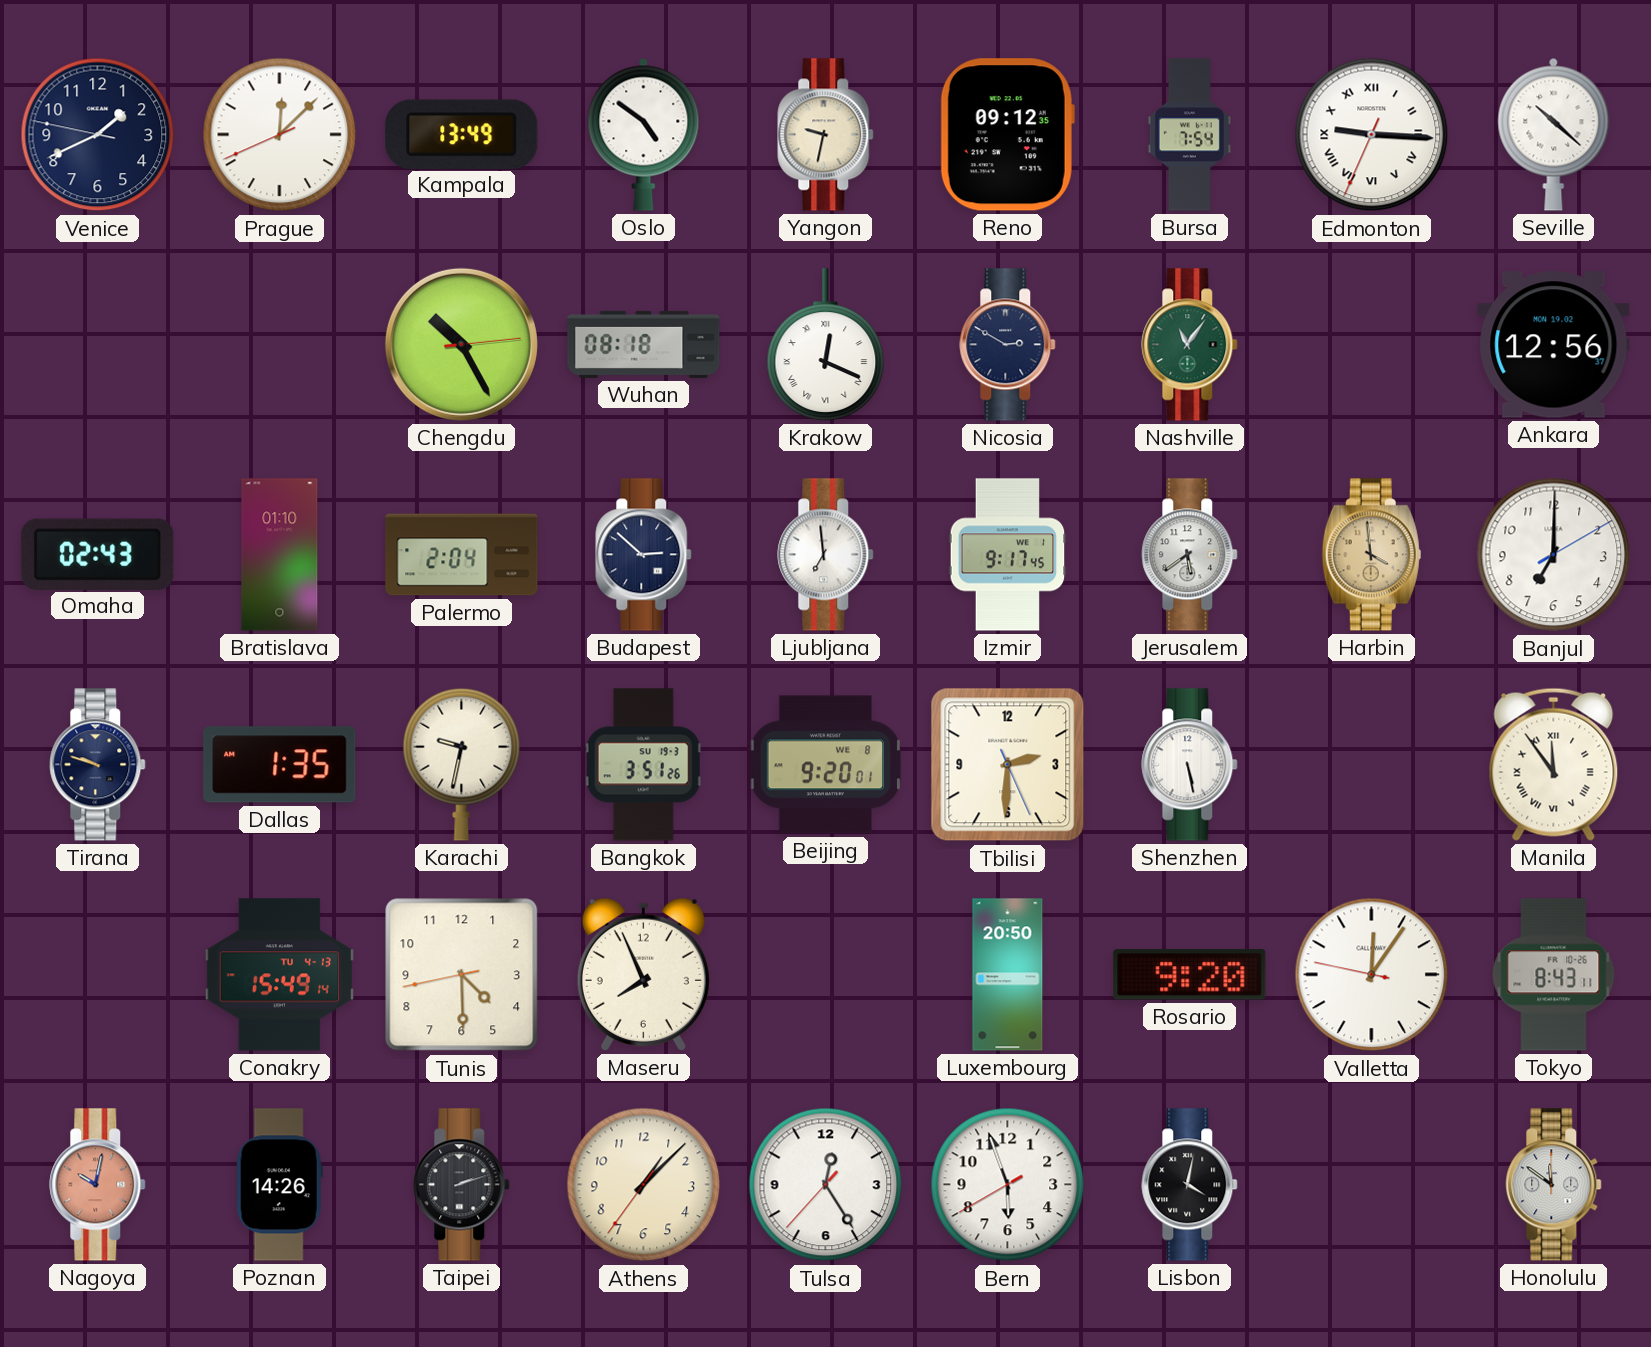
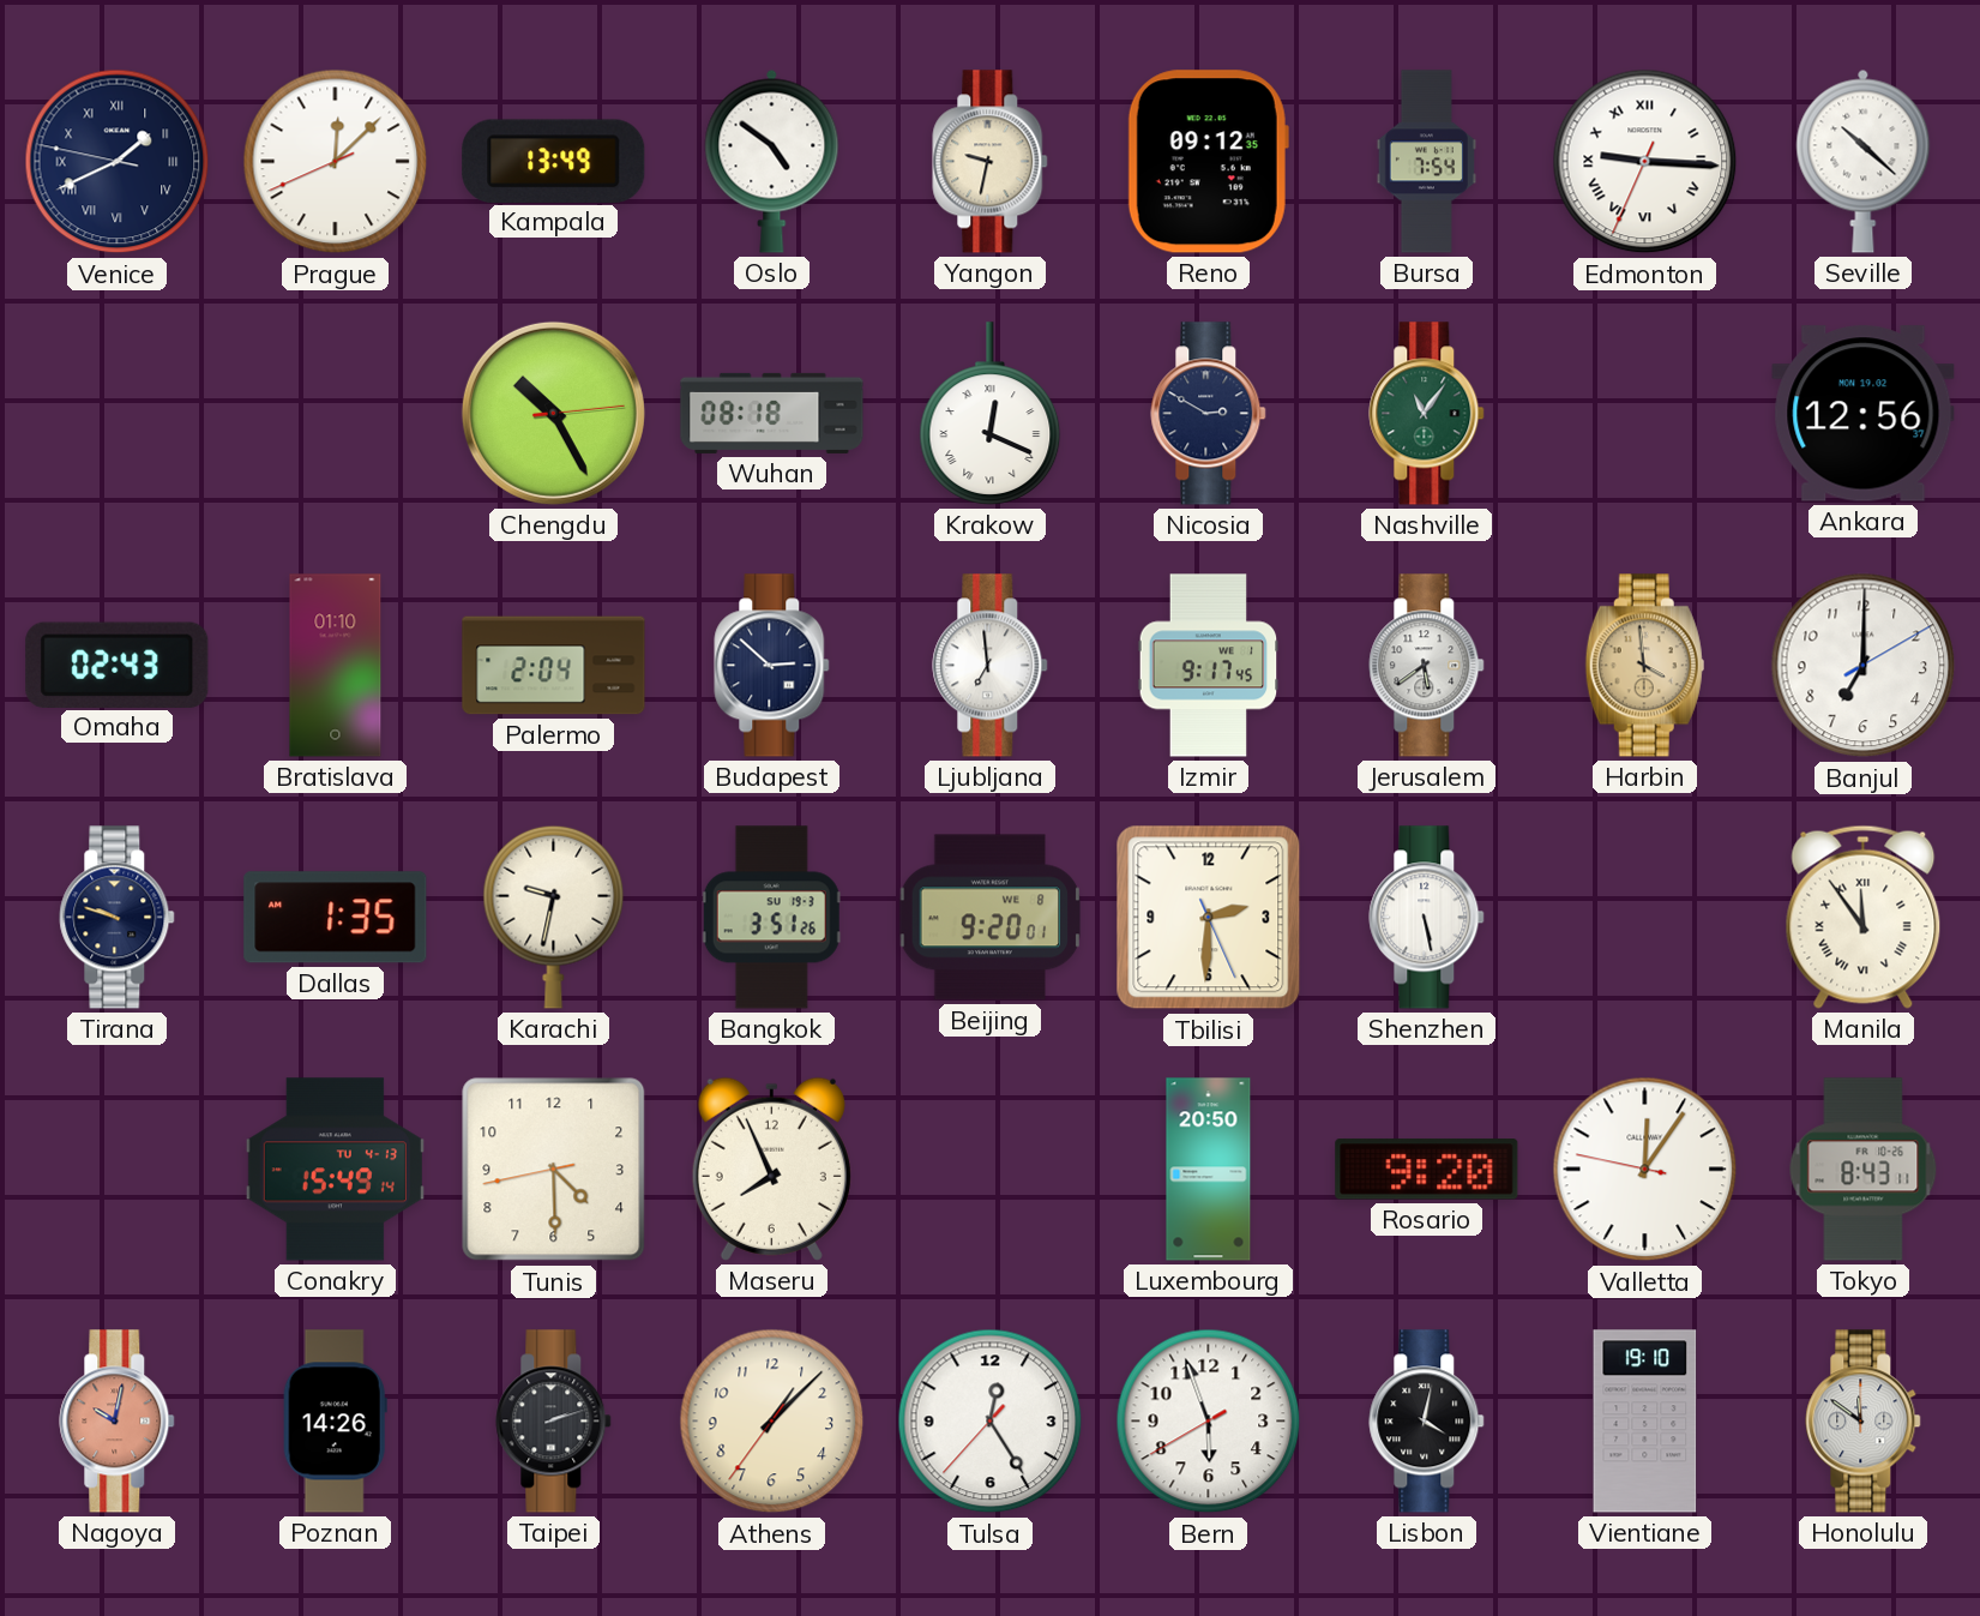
Venice numerals: Arabic -> Roman (118, 162)
Vientiane: none -> 19:10 (1645, 1422)
